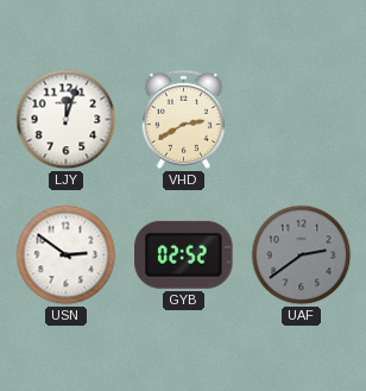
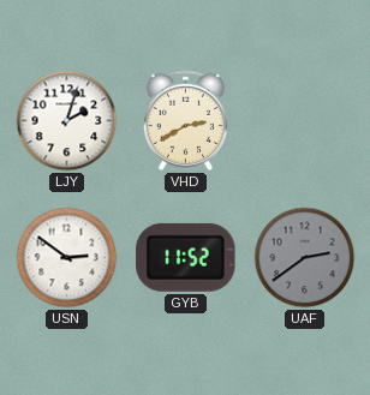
LJY: 12:03 -> 2:03 (67, 121)
GYB: 02:52 -> 11:52 (186, 257)
